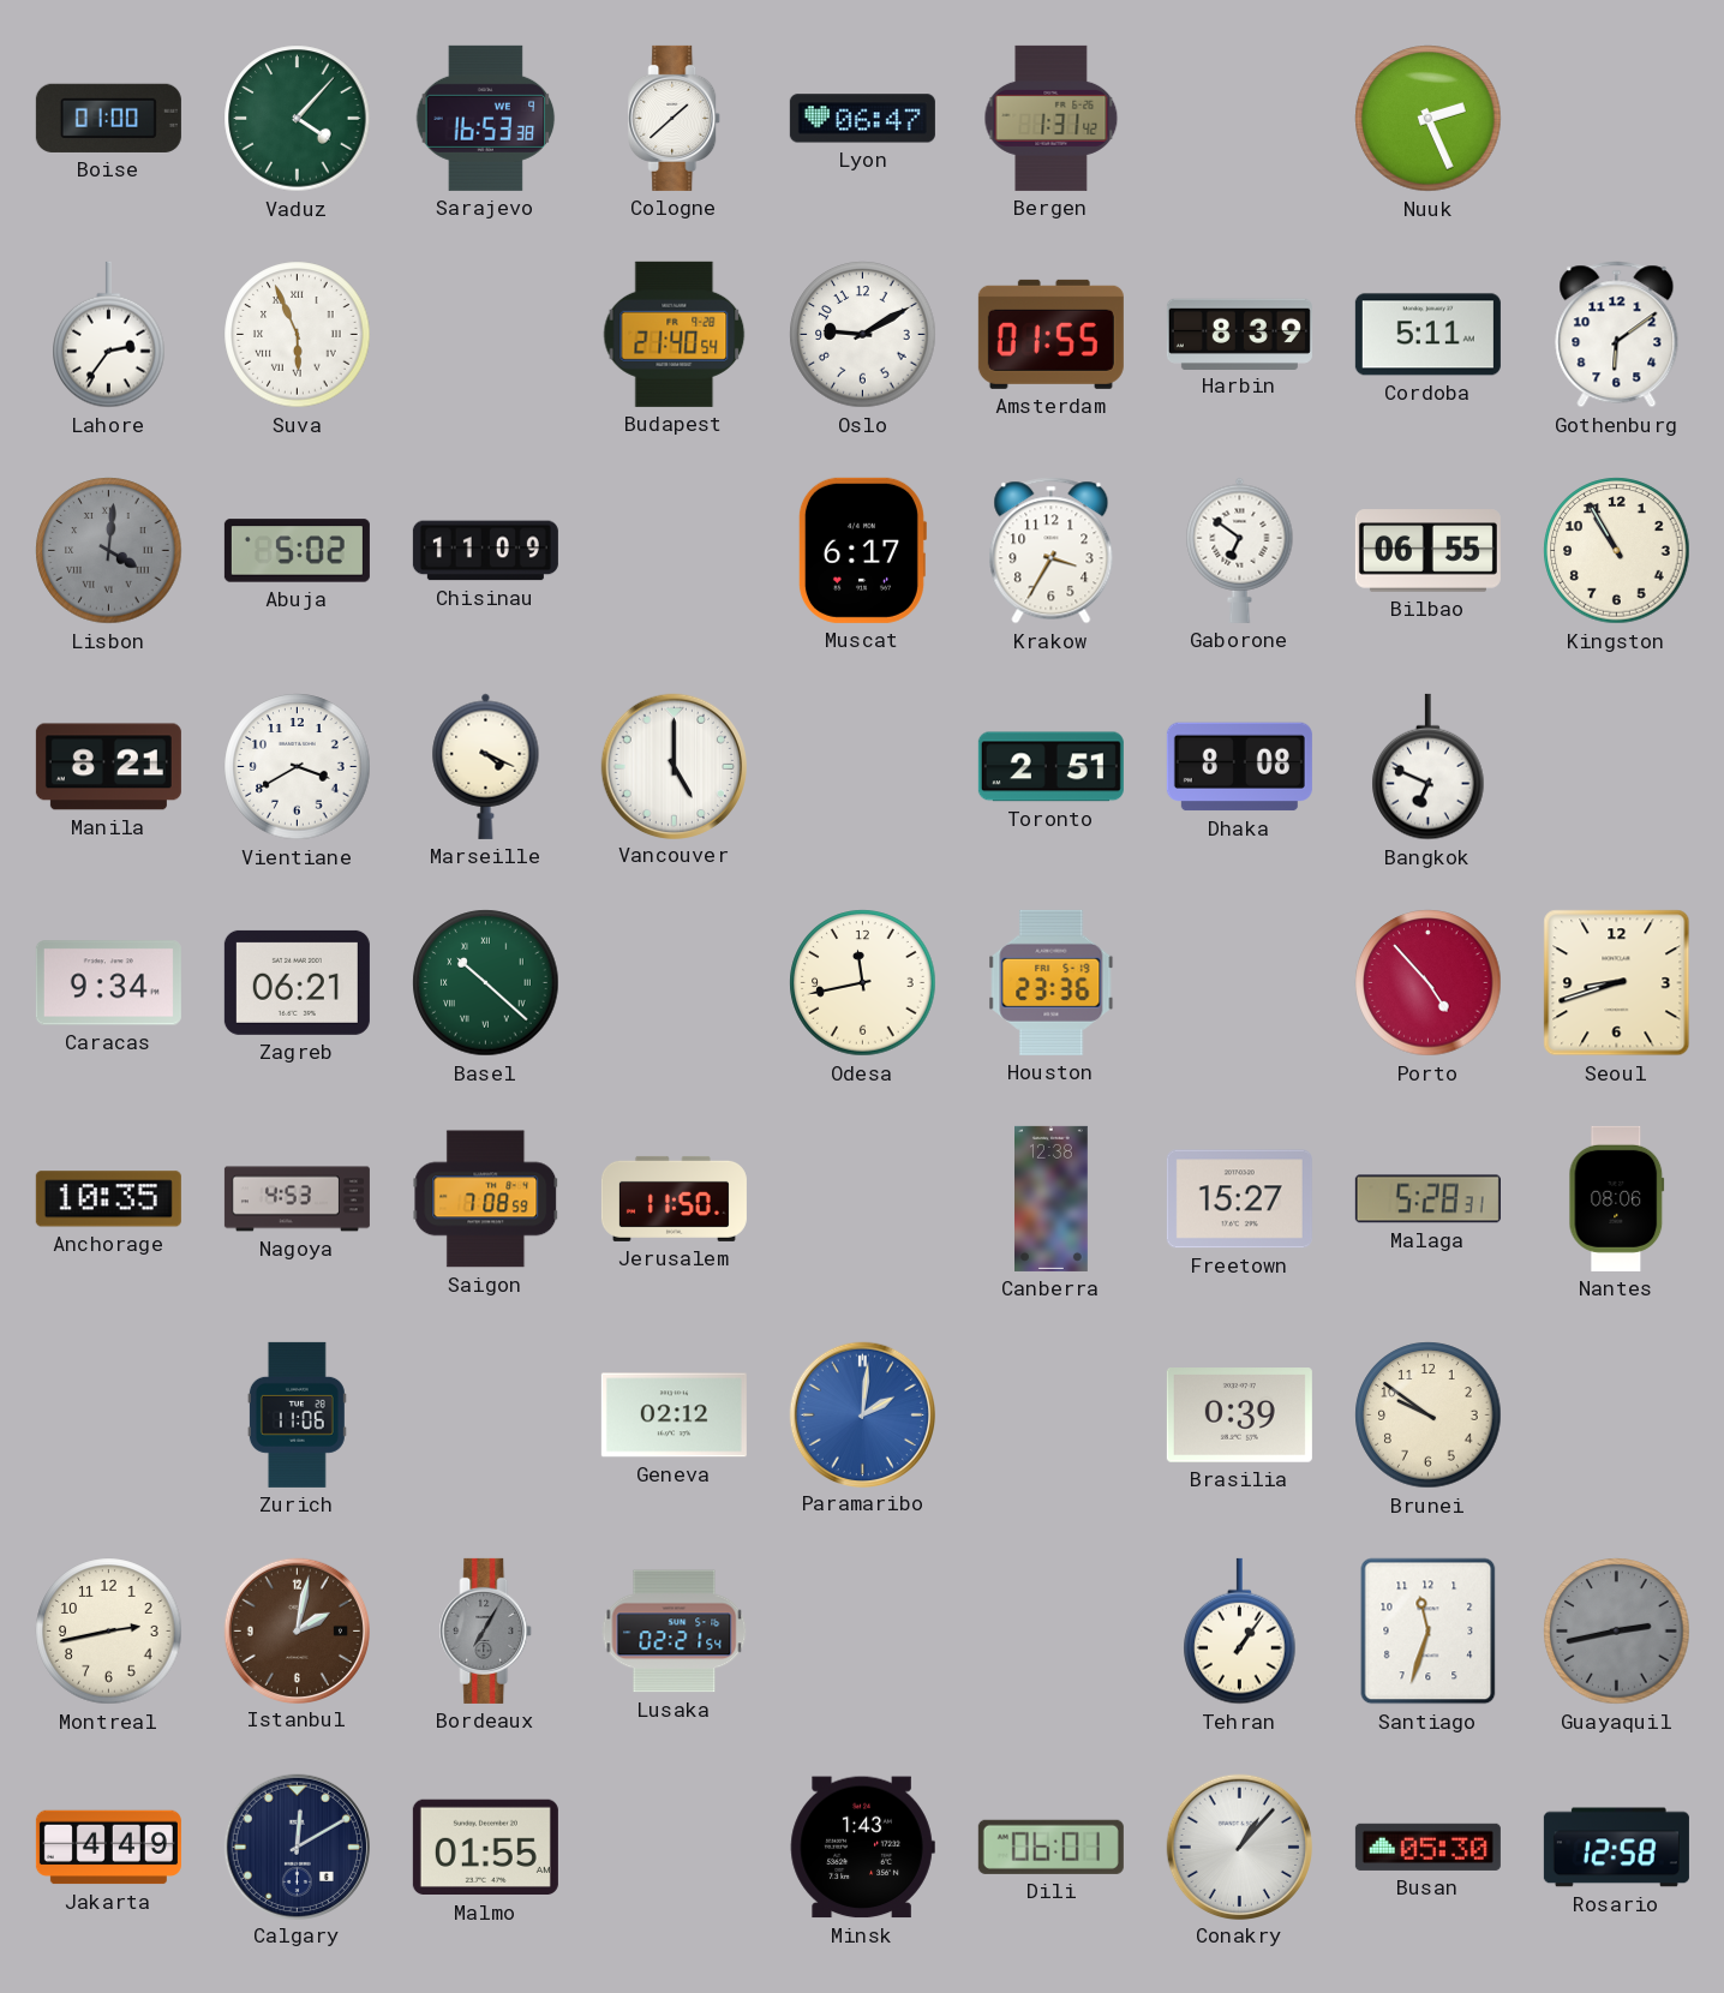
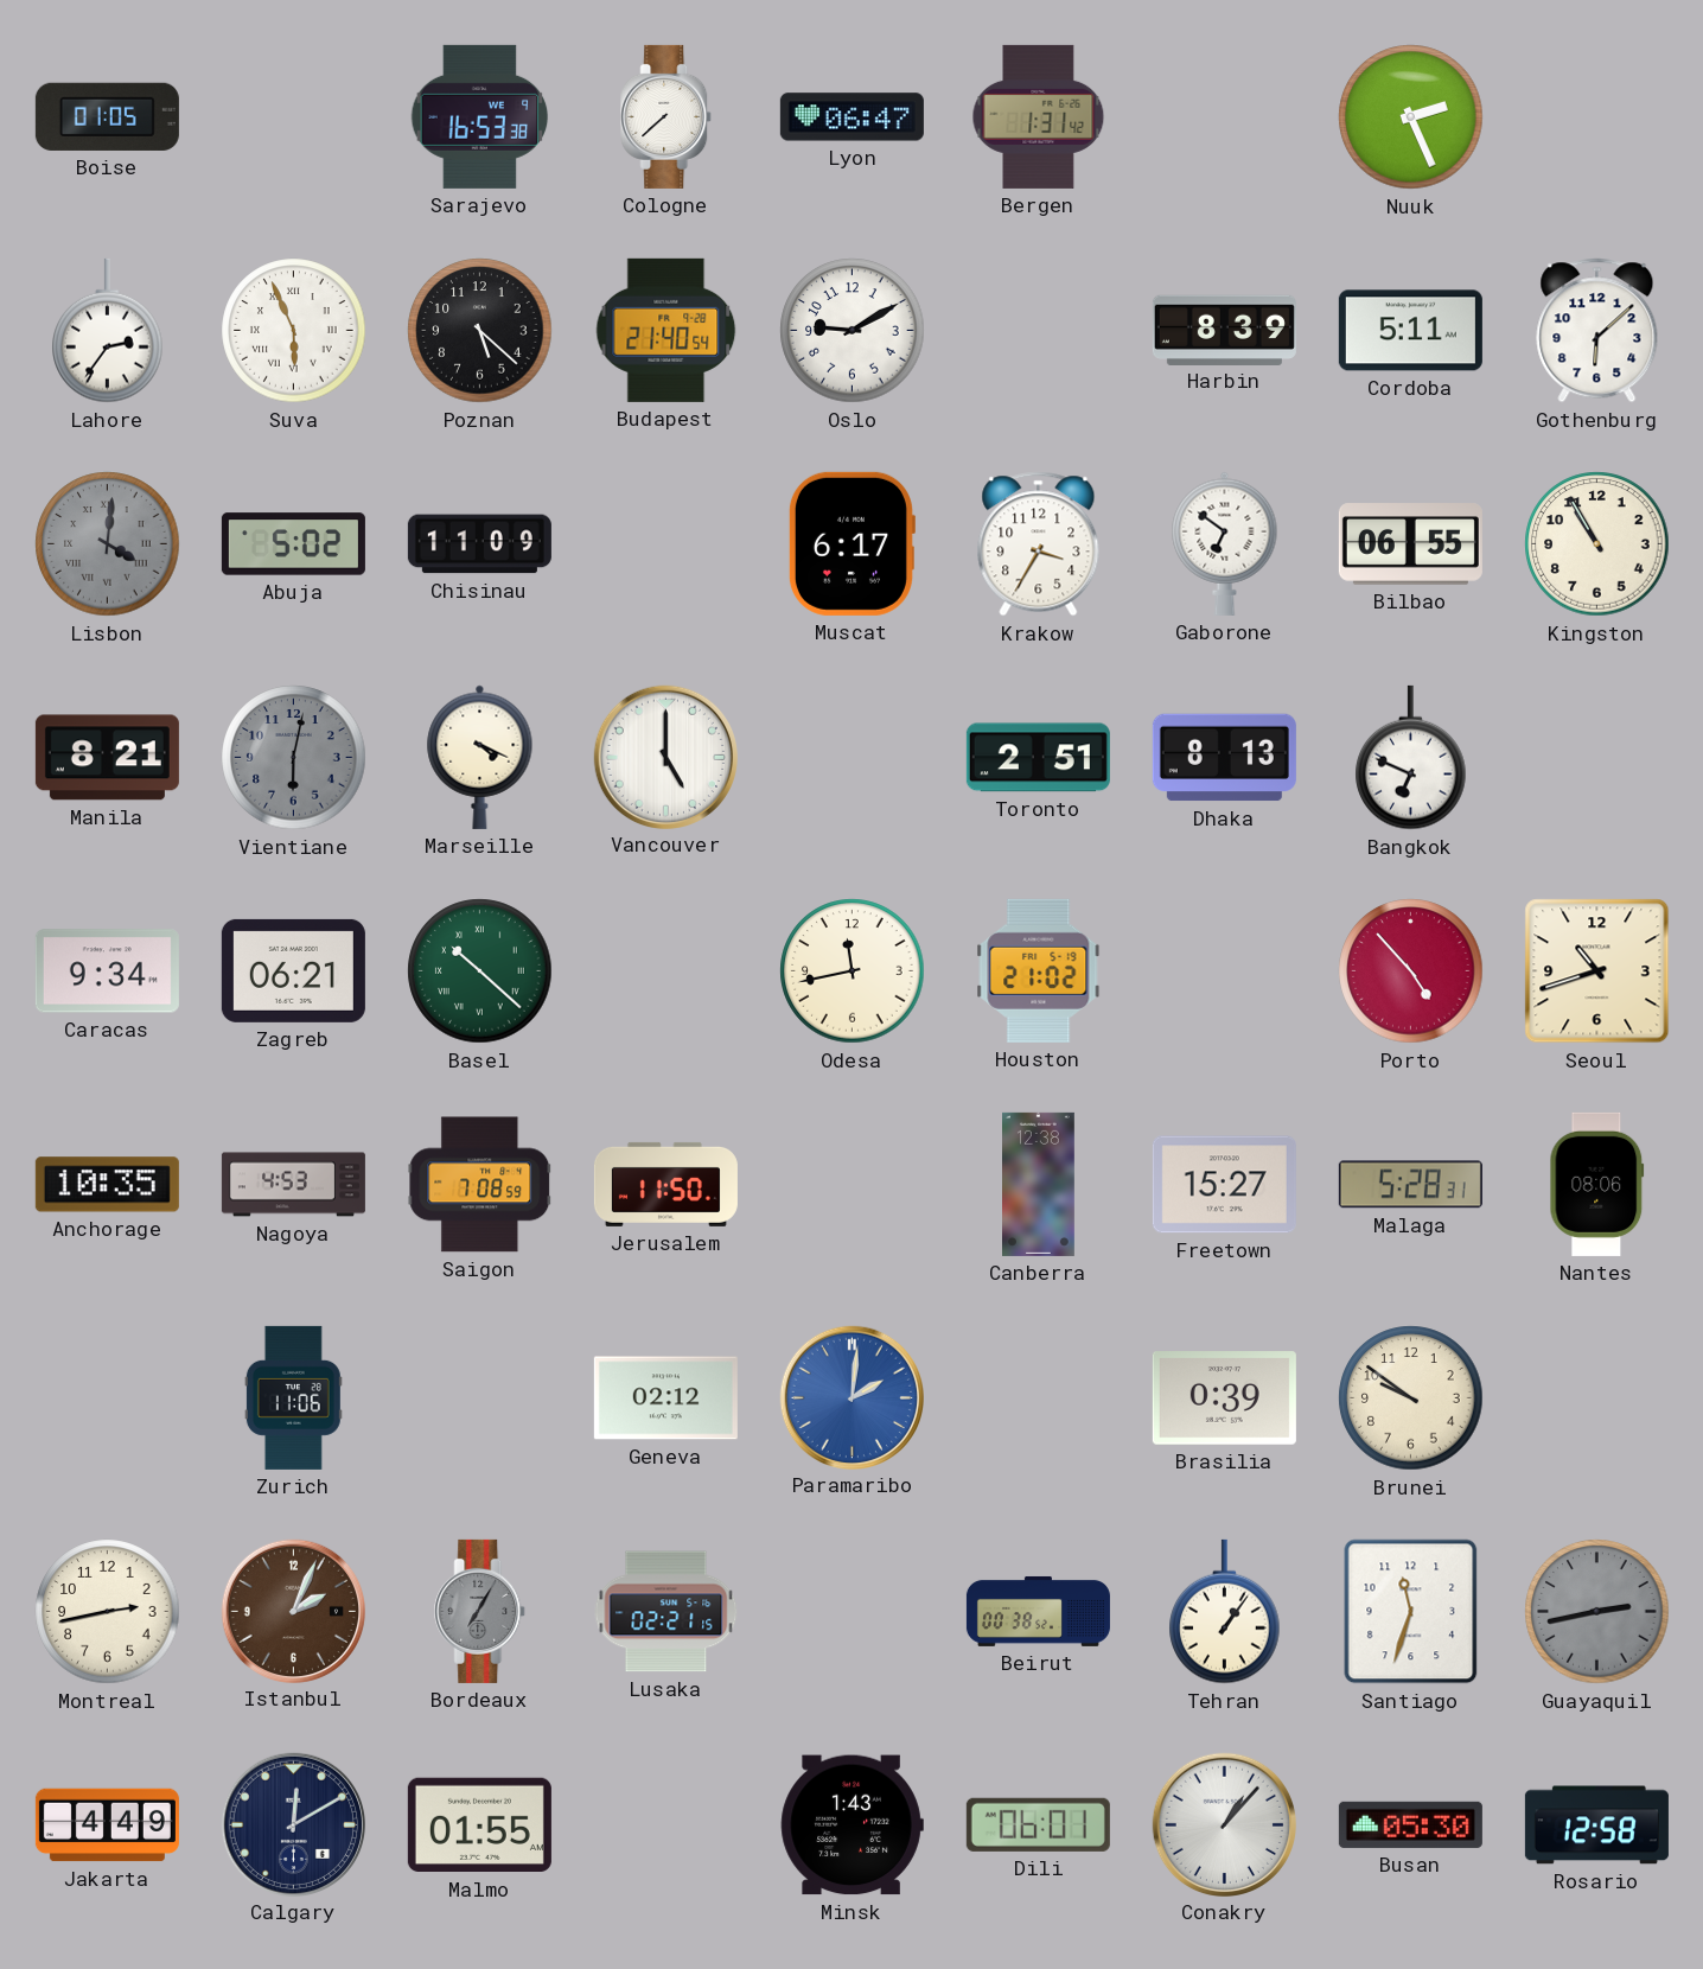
Boise: 01:00 -> 01:05 (107, 116)
Vaduz: 4:07 -> none (298, 119)
Cologne: 1:38 -> 7:38 (666, 116)
Poznan: none -> 5:22 (480, 331)
Amsterdam: 01:55 -> none (1050, 334)
Gothenburg: 6:09 -> 6:08 (1597, 331)
Vientiane: 3:40 -> 6:02 (294, 758)
Vientiane dial: white -> grey (294, 758)
Dhaka: 8:08 -> 8:13 (1224, 758)
Houston: 23:36 -> 21:02 (1039, 970)
Seoul: 8:42 -> 10:42 (1597, 971)
Istanbul: 2:02 -> 2:04 (293, 1611)
Lusaka: 02:21:54 -> 02:21:15 (666, 1612)
Beirut: none -> 00:38 (1038, 1611)
